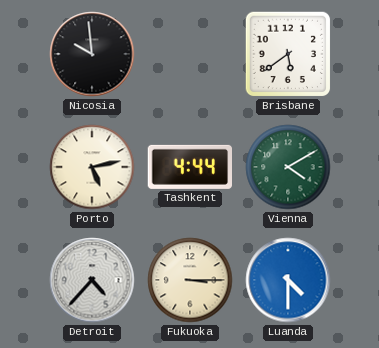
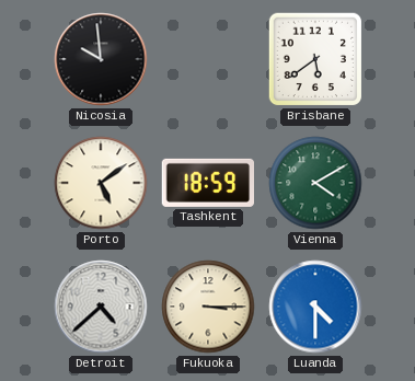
Porto: 5:13 -> 5:09 (101, 183)
Tashkent: 4:44 -> 18:59 (207, 183)
Detroit: 4:37 -> 4:38 (101, 307)
